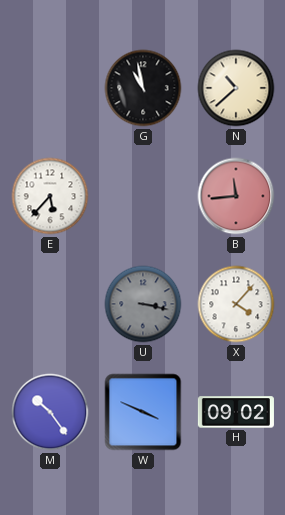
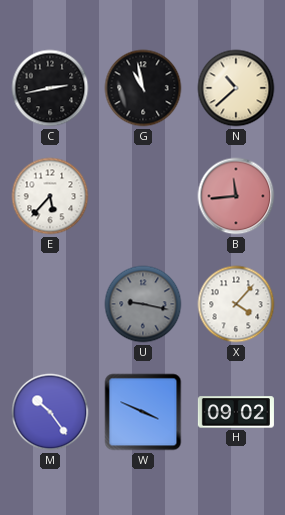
C: none -> 2:43 (50, 88)
U: 3:17 -> 9:17 (143, 304)
